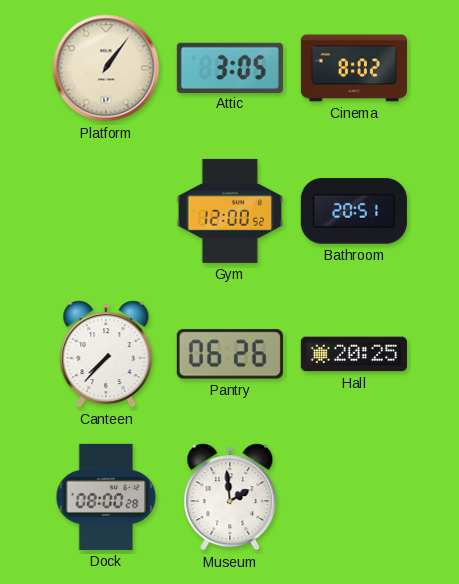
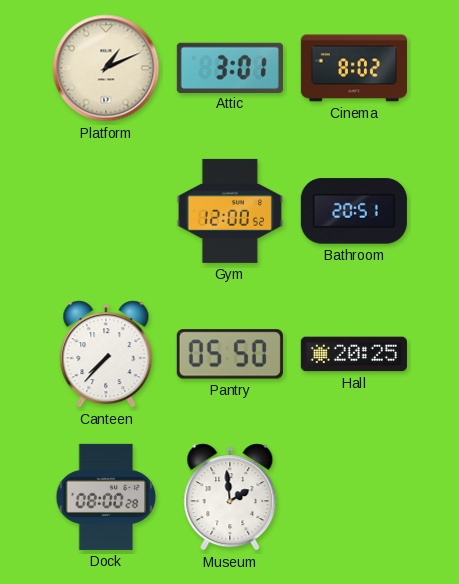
Platform: 1:06 -> 1:11 (106, 68)
Attic: 3:05 -> 3:01 (230, 67)
Pantry: 06:26 -> 05:50 (230, 354)
